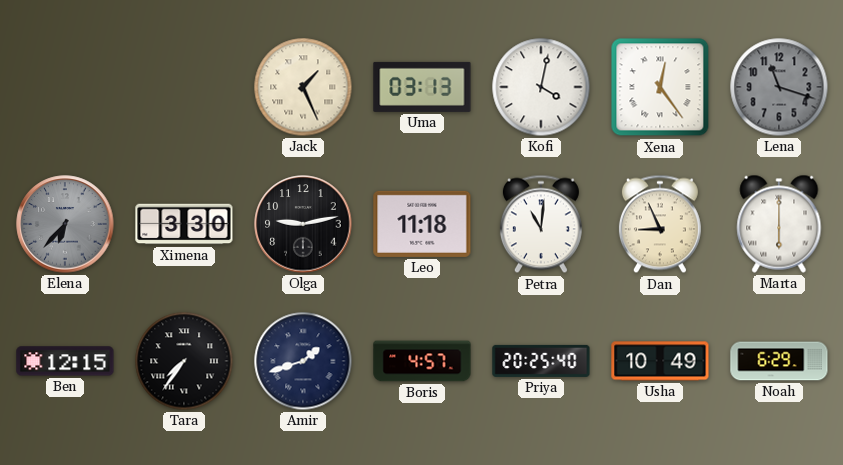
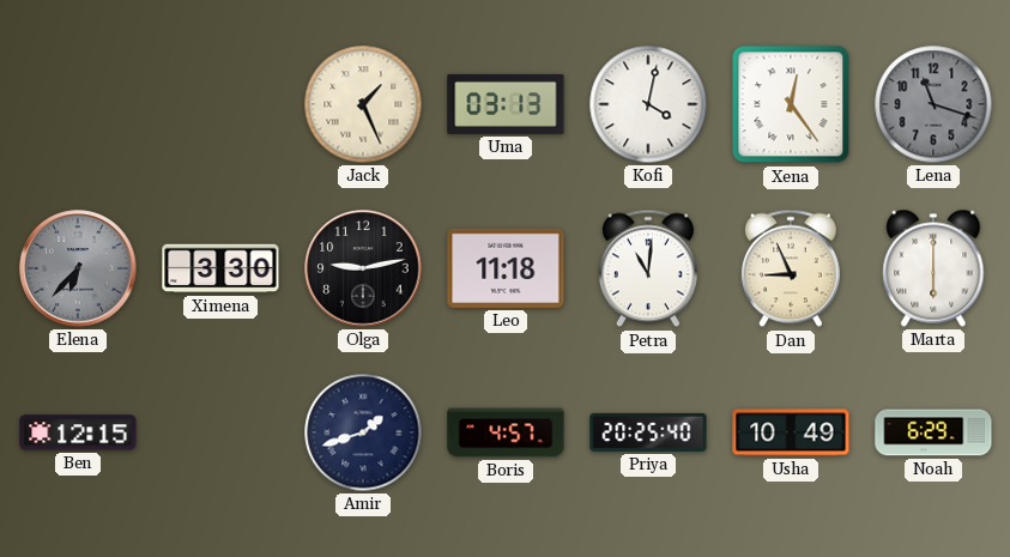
Tara: 7:36 -> none (184, 361)
